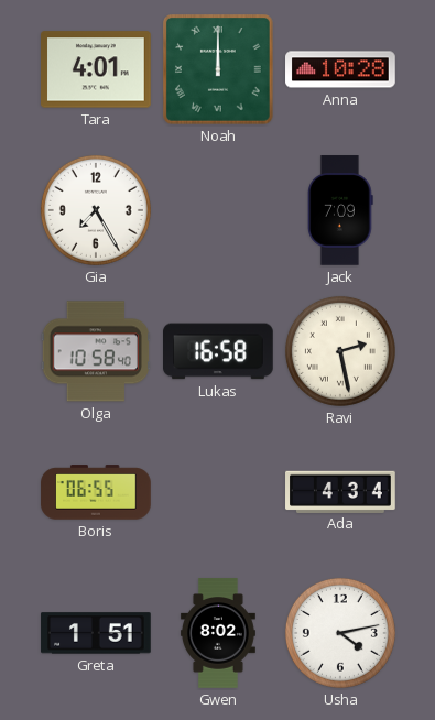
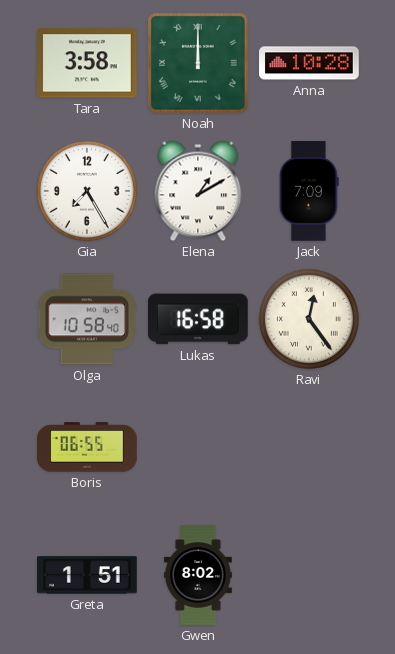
Tara: 4:01 -> 3:58 (88, 63)
Elena: none -> 1:10 (198, 191)
Ravi: 2:28 -> 12:24 (309, 319)
Ada: 4:34 -> none (340, 491)
Usha: 4:13 -> none (340, 633)
